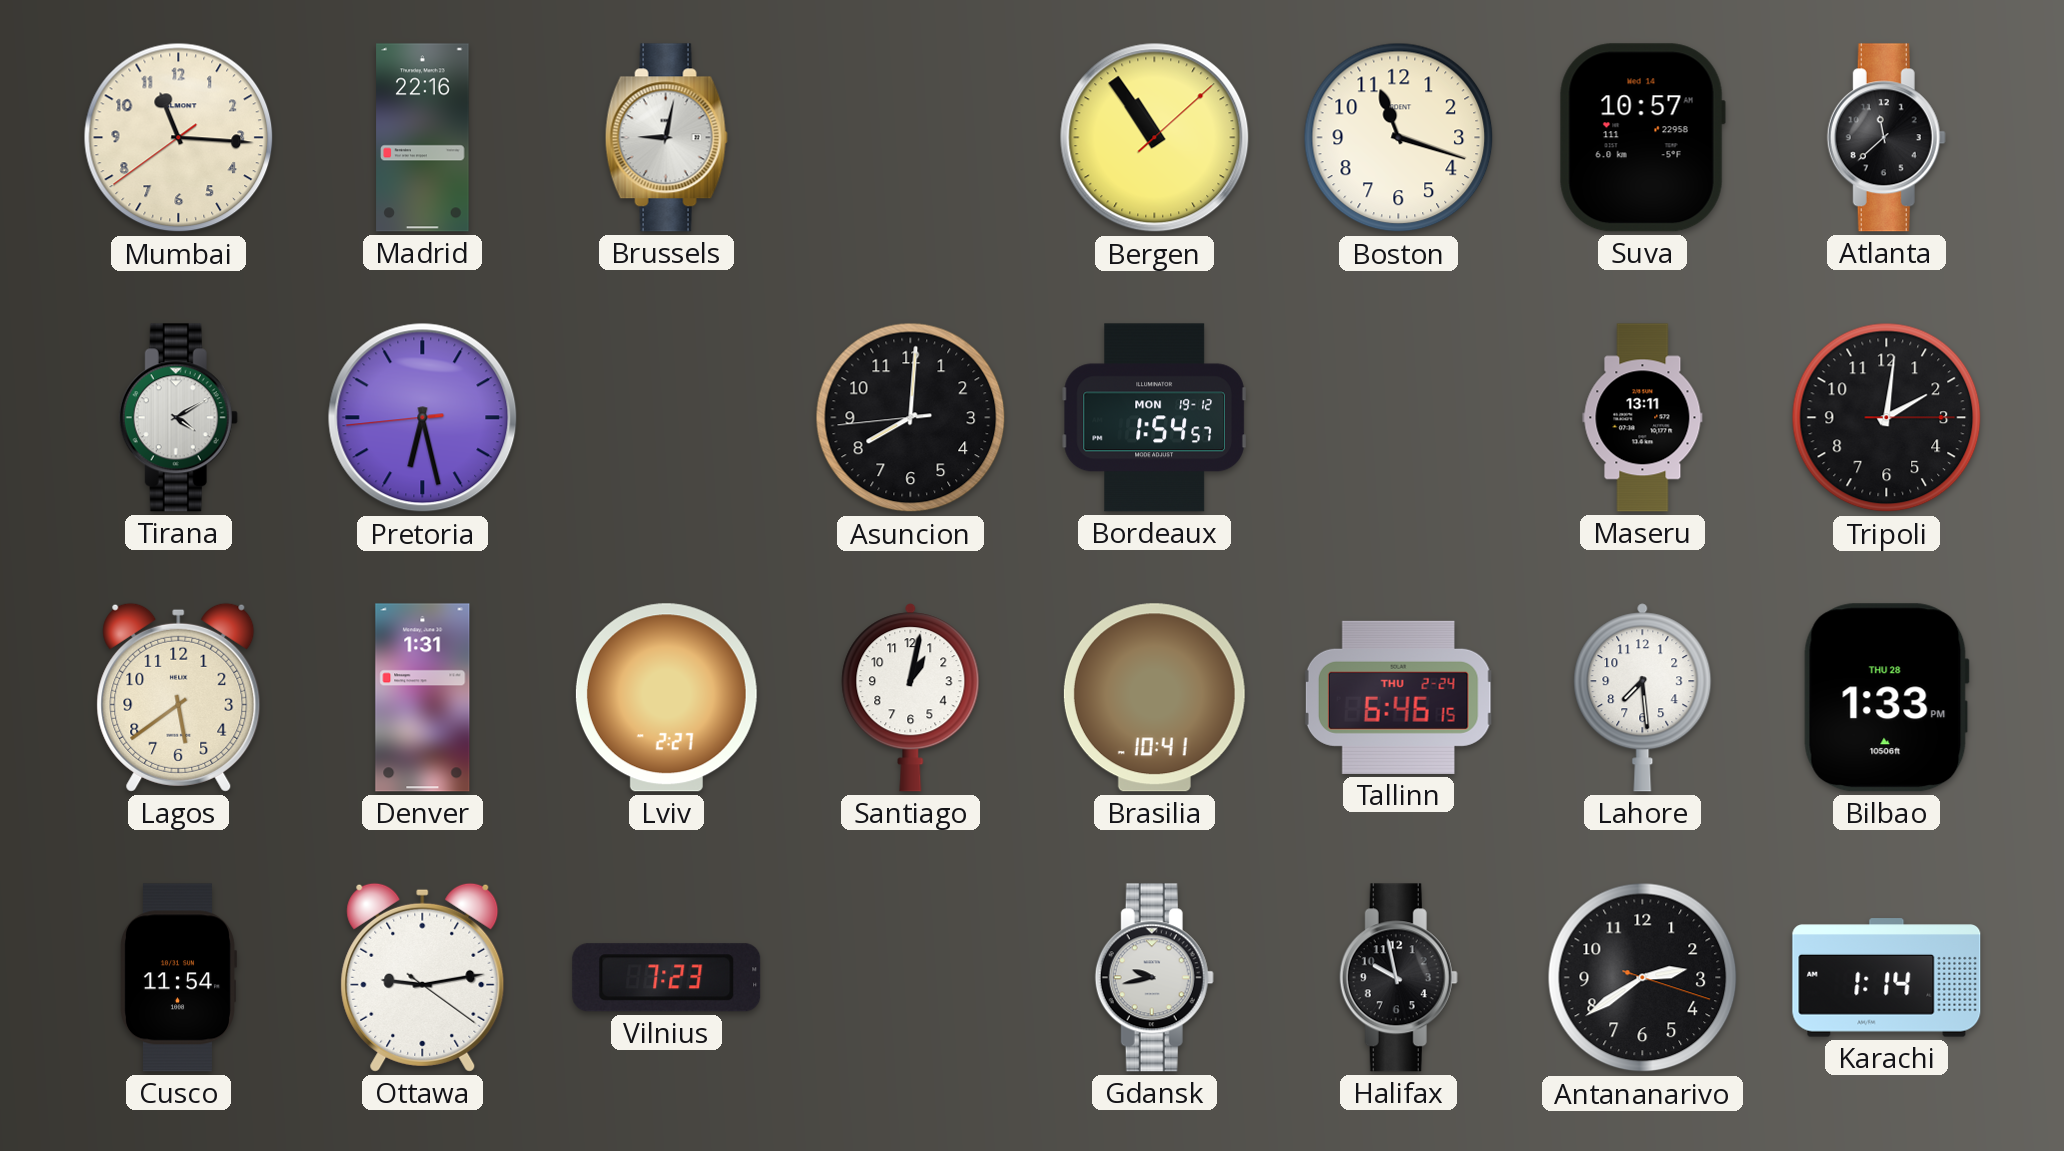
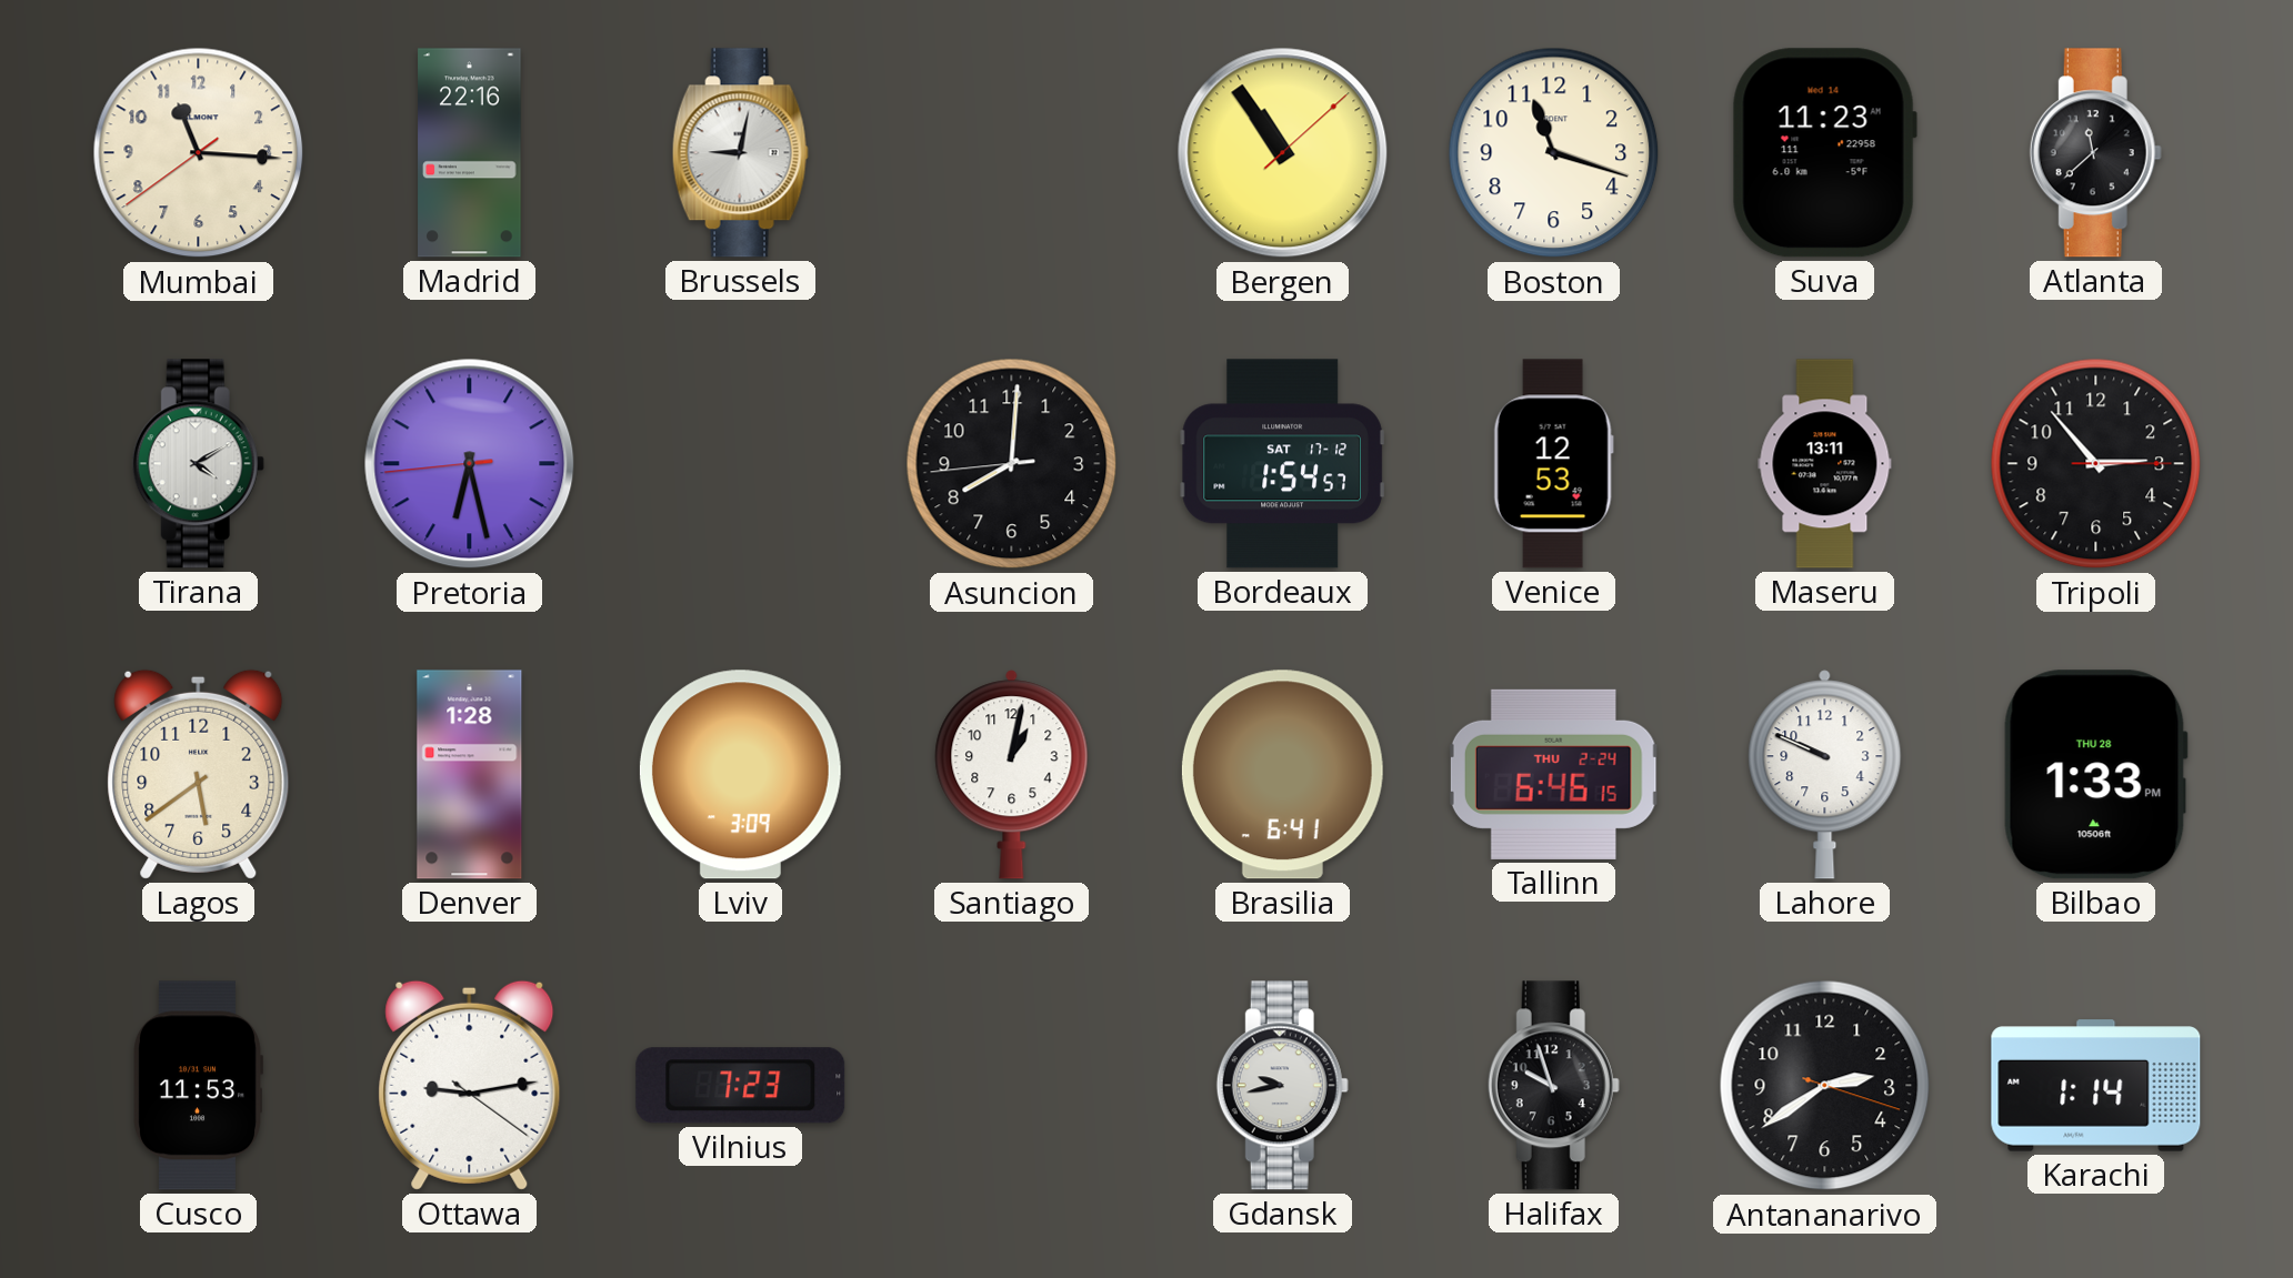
Suva: 10:57 -> 11:23 (1824, 153)
Bordeaux date: MON 19-12 -> SAT 17-12 (1282, 464)
Venice: none -> 12:53 (1553, 464)
Tripoli: 2:01 -> 2:53 (2096, 464)
Denver: 1:31 -> 1:28 (470, 775)
Lviv: 2:27 -> 3:09 (740, 775)
Brasilia: 10:41 -> 6:41 (1282, 775)
Lahore: 7:29 -> 9:49 (1825, 775)
Cusco: 11:54 -> 11:53 (198, 1086)
Halifax: 9:58 -> 9:57 (1553, 1086)
